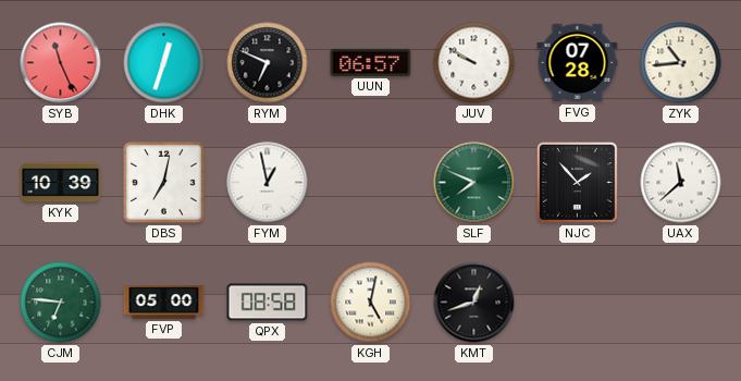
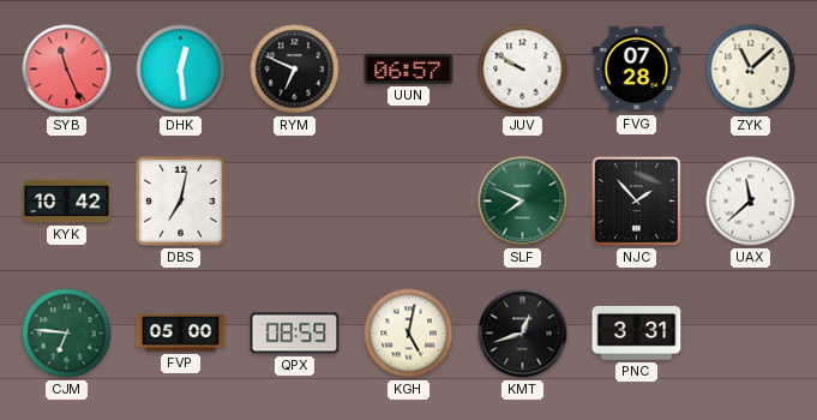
DHK: 12:33 -> 12:29 (181, 70)
ZYK: 10:44 -> 11:08 (751, 70)
KYK: 10:39 -> 10:42 (67, 202)
FYM: 12:58 -> none (268, 183)
QPX: 08:58 -> 08:59 (295, 334)
PNC: none -> 3:31 (637, 332)
